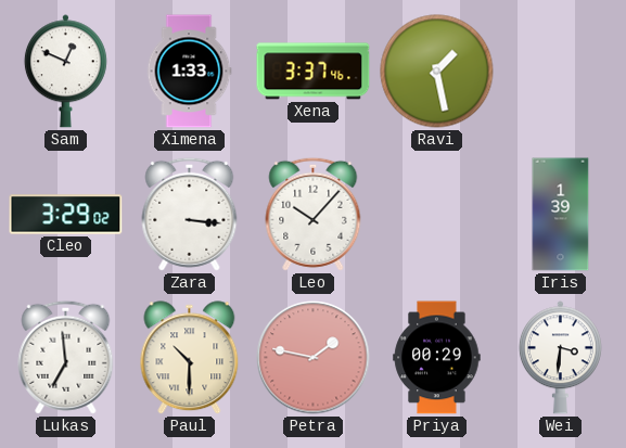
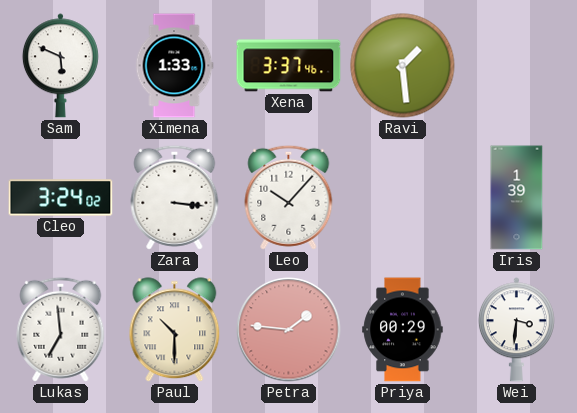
Sam: 12:49 -> 5:49 (60, 66)
Ravi: 1:28 -> 1:29 (403, 66)
Cleo: 3:29 -> 3:24 (61, 198)
Petra: 1:47 -> 1:46 (289, 330)
